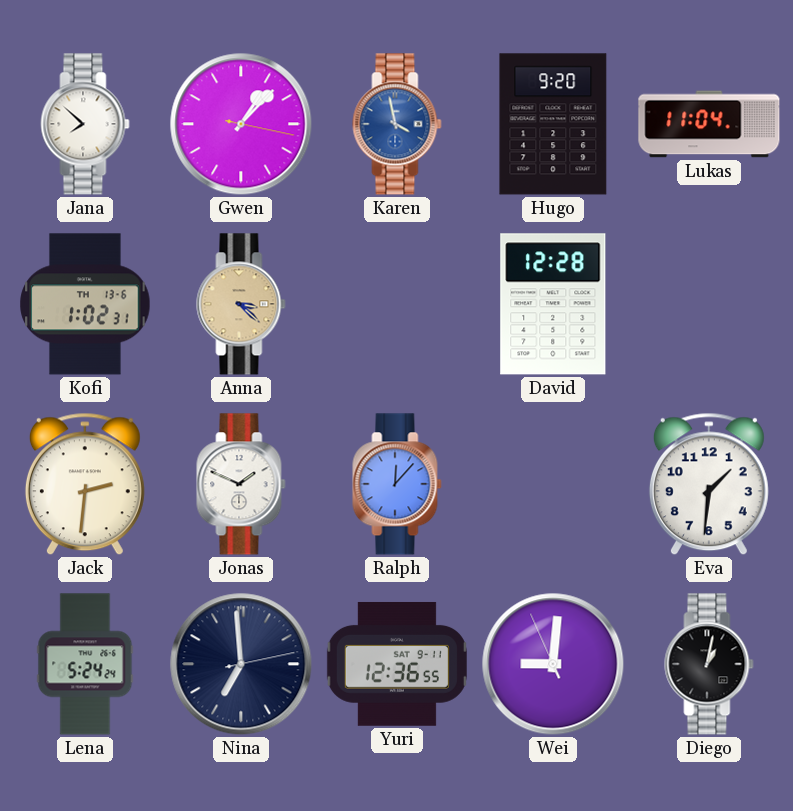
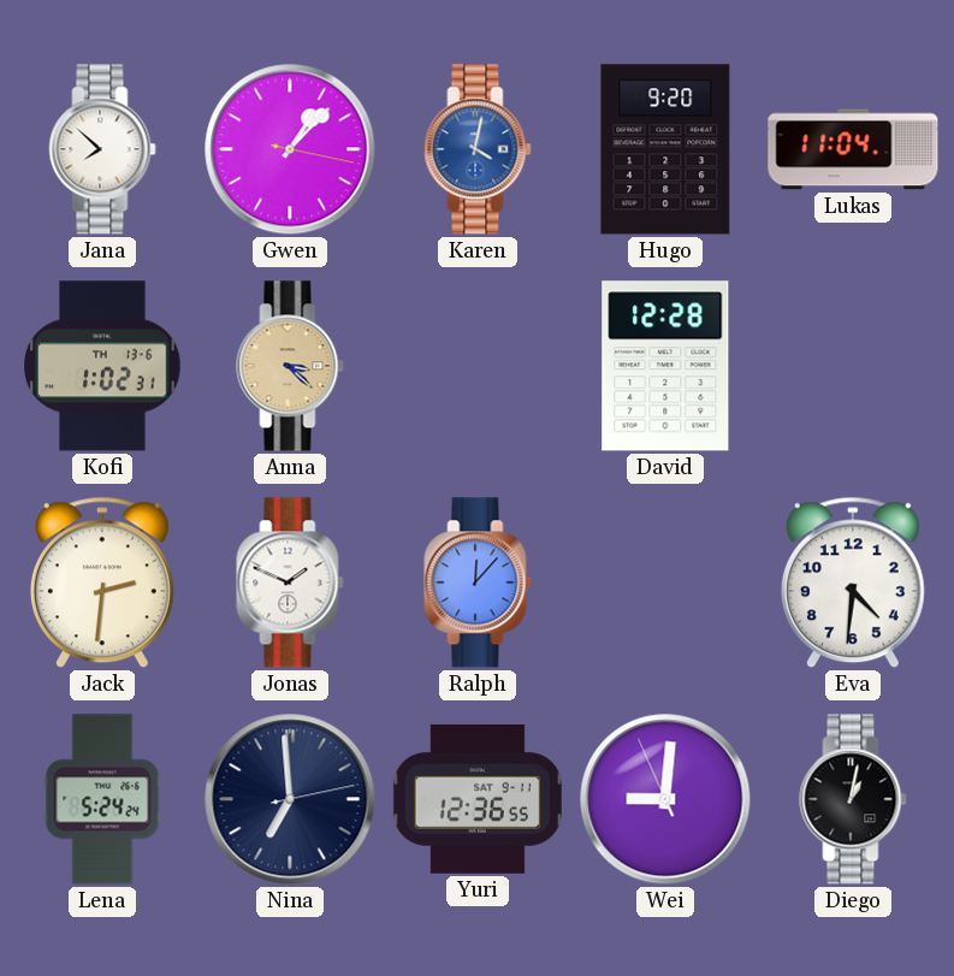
Karen: 3:58 -> 4:02 (478, 149)
Eva: 1:31 -> 4:31 (853, 582)
